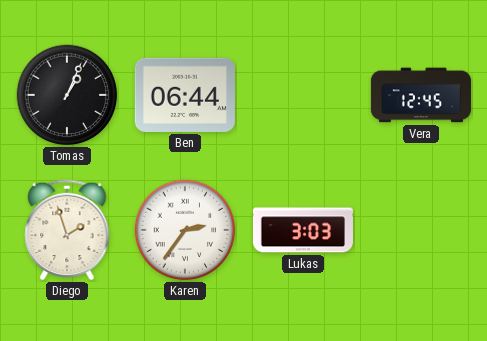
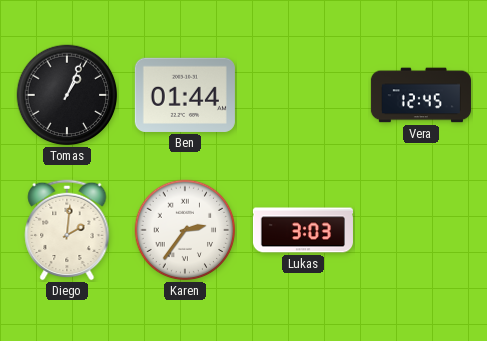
Ben: 06:44 -> 01:44 (185, 95)
Diego: 1:57 -> 2:01 (67, 230)
